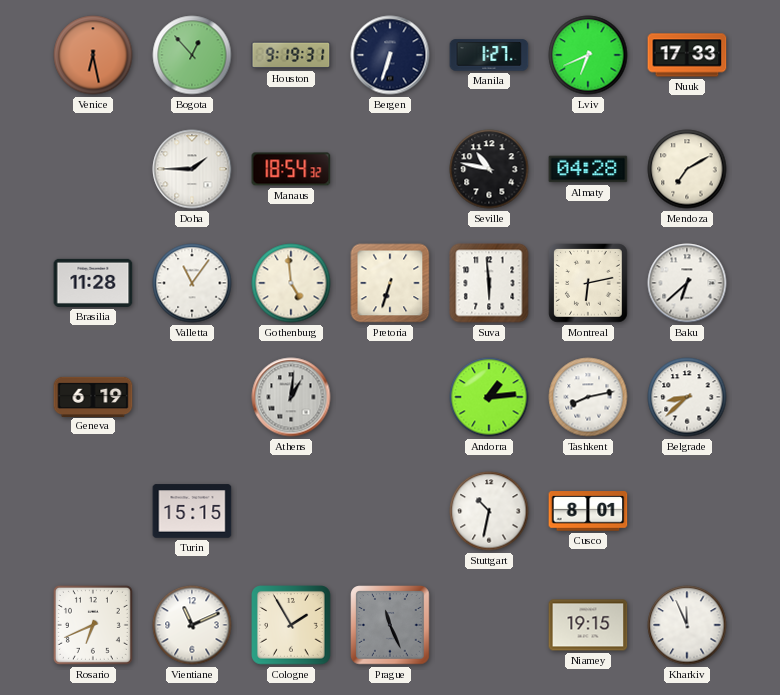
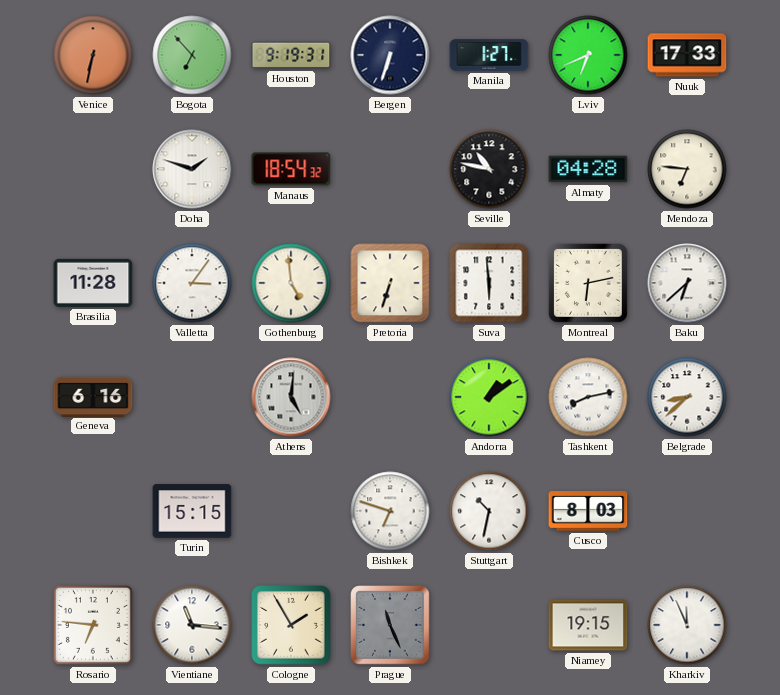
Venice: 6:28 -> 6:32 (93, 55)
Bogota: 12:53 -> 6:53 (192, 55)
Doha: 1:45 -> 1:48 (192, 169)
Mendoza: 7:10 -> 6:46 (687, 169)
Valletta: 11:06 -> 3:06 (192, 283)
Geneva: 6:19 -> 6:16 (93, 396)
Athens: 1:01 -> 5:01 (291, 397)
Andorra: 1:14 -> 1:09 (489, 397)
Bishkek: none -> 6:48 (390, 511)
Cusco: 8:01 -> 8:03 (588, 511)
Rosario: 6:41 -> 6:46 (93, 625)
Vientiane: 11:11 -> 11:16 (192, 625)
